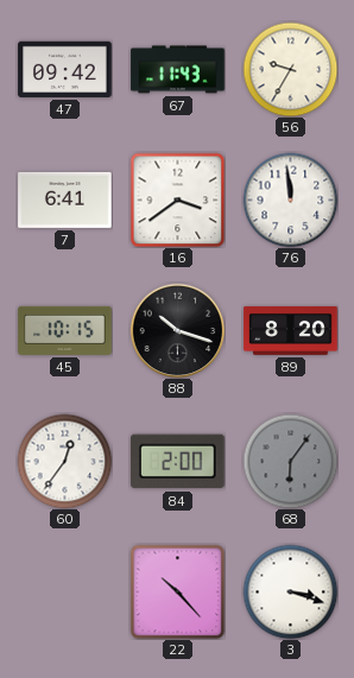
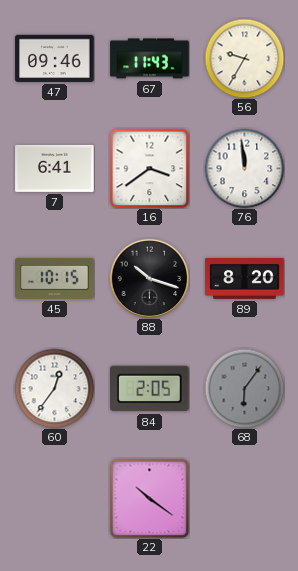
47: 09:42 -> 09:46 (55, 58)
84: 2:00 -> 2:05 (150, 389)
22: 10:23 -> 10:21 (149, 498)
3: 3:18 -> none (290, 591)
